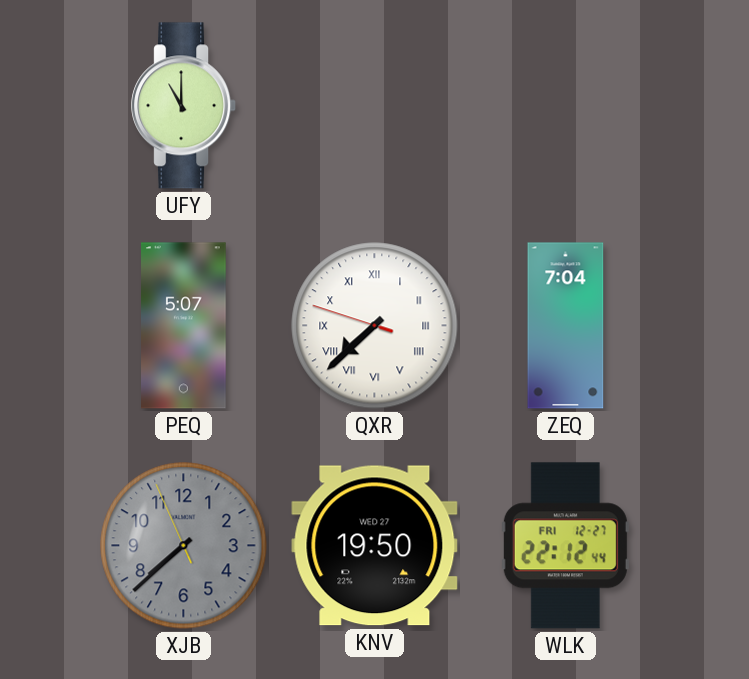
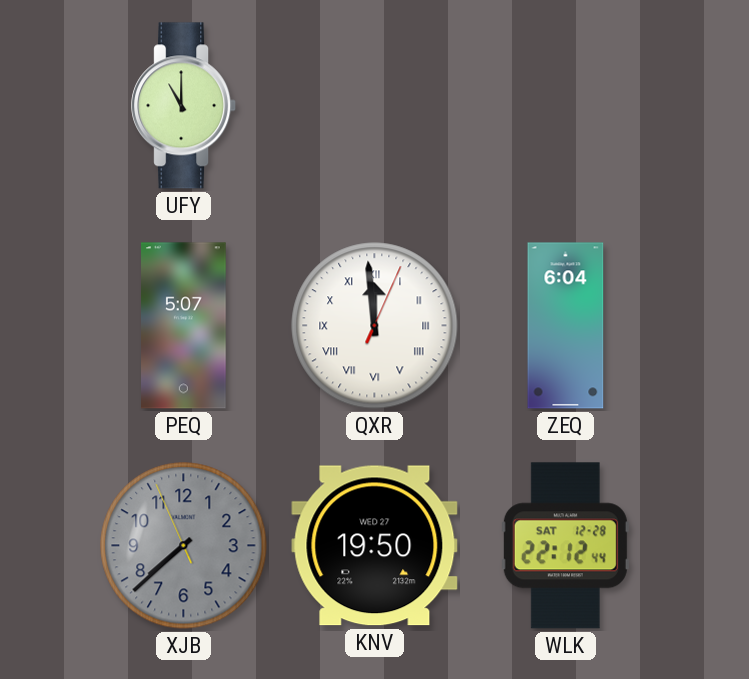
QXR: 7:37 -> 11:59 (375, 326)
ZEQ: 7:04 -> 6:04 (566, 326)
WLK date: FRI 12-27 -> SAT 12-28 (565, 546)
